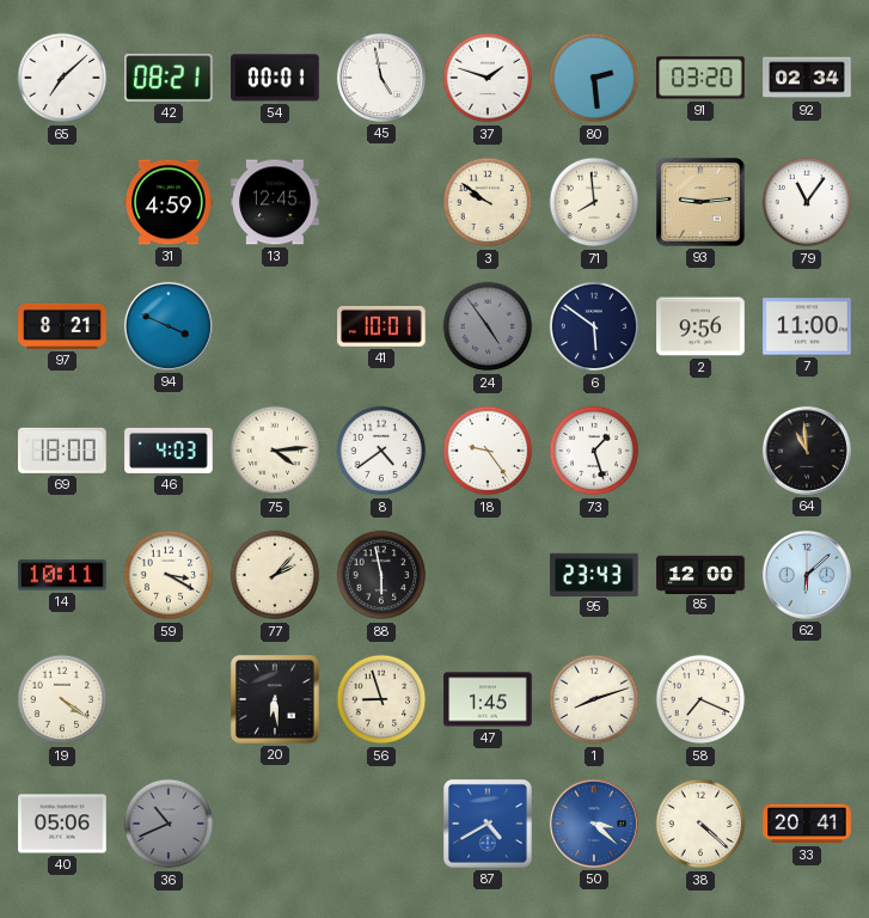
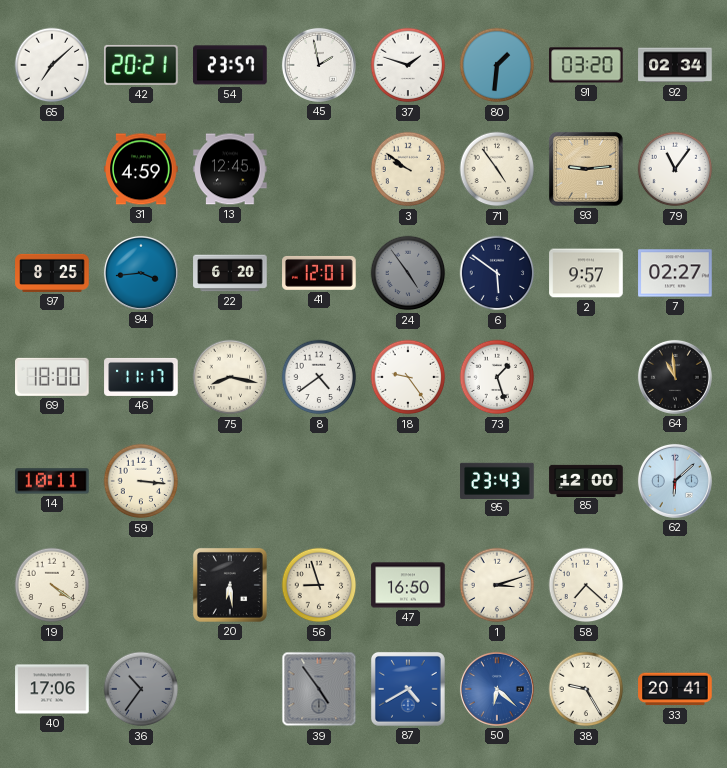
42: 08:21 -> 20:21 (142, 65)
54: 00:01 -> 23:57 (230, 65)
45: 4:58 -> 1:58 (319, 65)
80: 2:29 -> 1:31 (497, 65)
71: 7:59 -> 4:54 (497, 169)
97: 8:21 -> 8:25 (52, 273)
94: 3:49 -> 3:44 (141, 273)
22: none -> 6:20 (230, 273)
41: 10:01 -> 12:01 (319, 273)
2: 9:56 -> 9:57 (586, 273)
7: 11:00 -> 02:27 (675, 273)
46: 4:03 -> 11:17 (141, 377)
75: 4:14 -> 8:17 (230, 377)
59: 3:20 -> 3:16 (141, 481)
77: 2:07 -> none (275, 575)
88: 5:58 -> none (381, 575)
47: 1:45 -> 16:50 (408, 585)
1: 8:12 -> 3:12 (497, 585)
58: 7:19 -> 7:22 (586, 585)
40: 05:06 -> 17:06 (52, 689)
36: 10:41 -> 10:36 (141, 689)
39: none -> 4:54 (319, 689)
50: 3:22 -> 6:22 (497, 689)
38: 4:22 -> 9:25 (586, 689)
